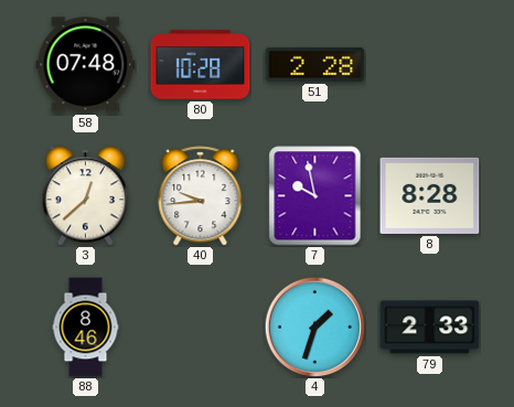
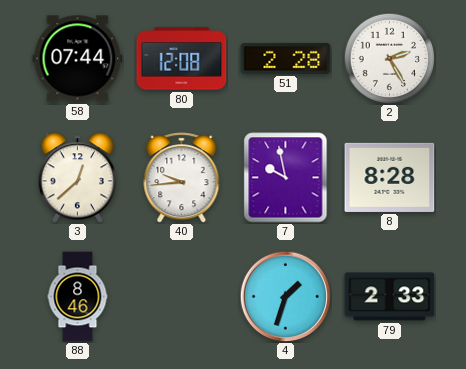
58: 07:48 -> 07:44 (78, 59)
80: 10:28 -> 12:08 (182, 59)
2: none -> 2:25 (389, 58)
